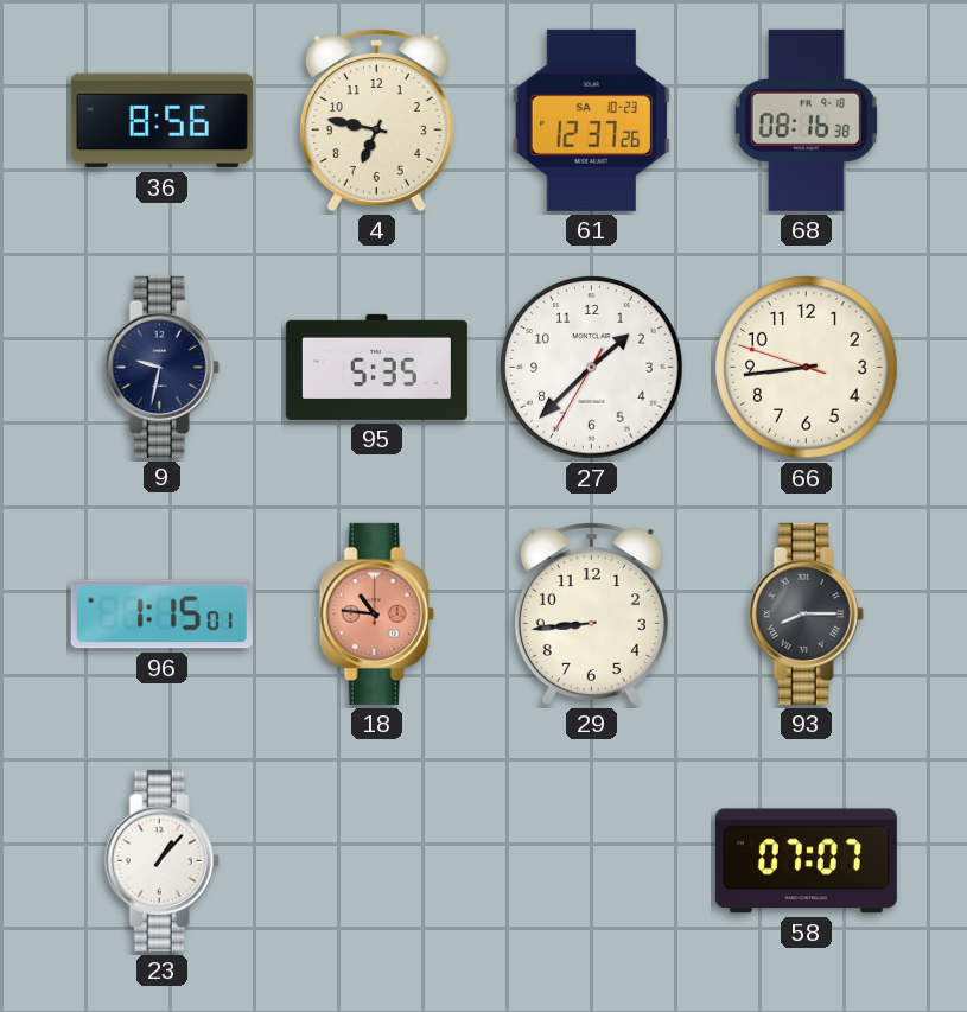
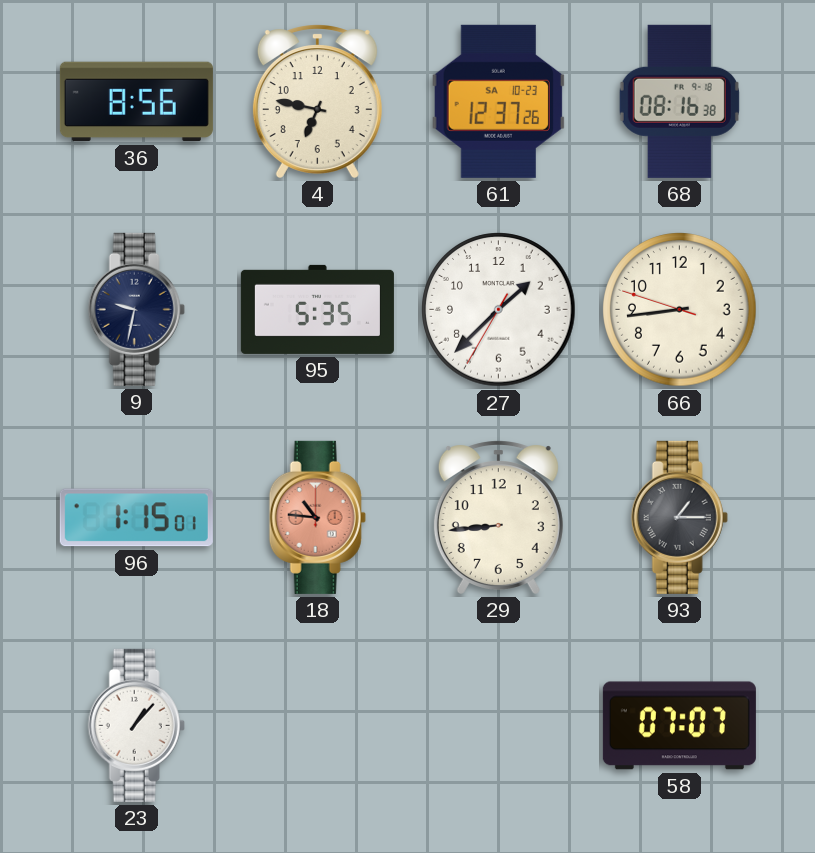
93: 8:15 -> 1:15 (679, 517)
